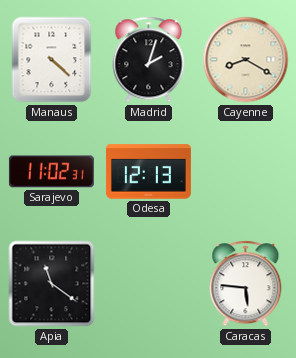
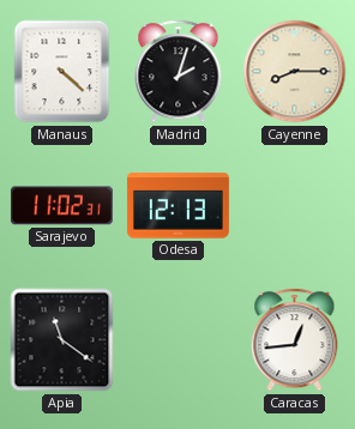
Cayenne: 8:20 -> 8:15 (295, 72)
Caracas: 5:46 -> 12:44 (295, 340)
